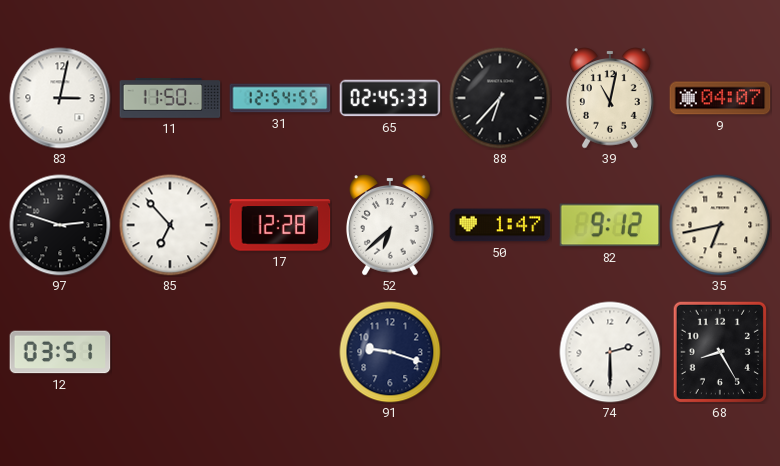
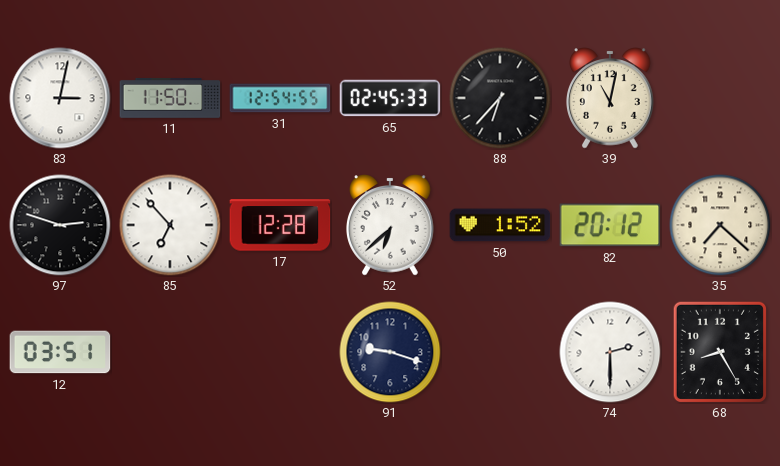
9: 04:07 -> none (720, 98)
50: 1:47 -> 1:52 (500, 225)
82: 9:12 -> 20:12 (610, 225)
35: 6:43 -> 7:22 (720, 225)
